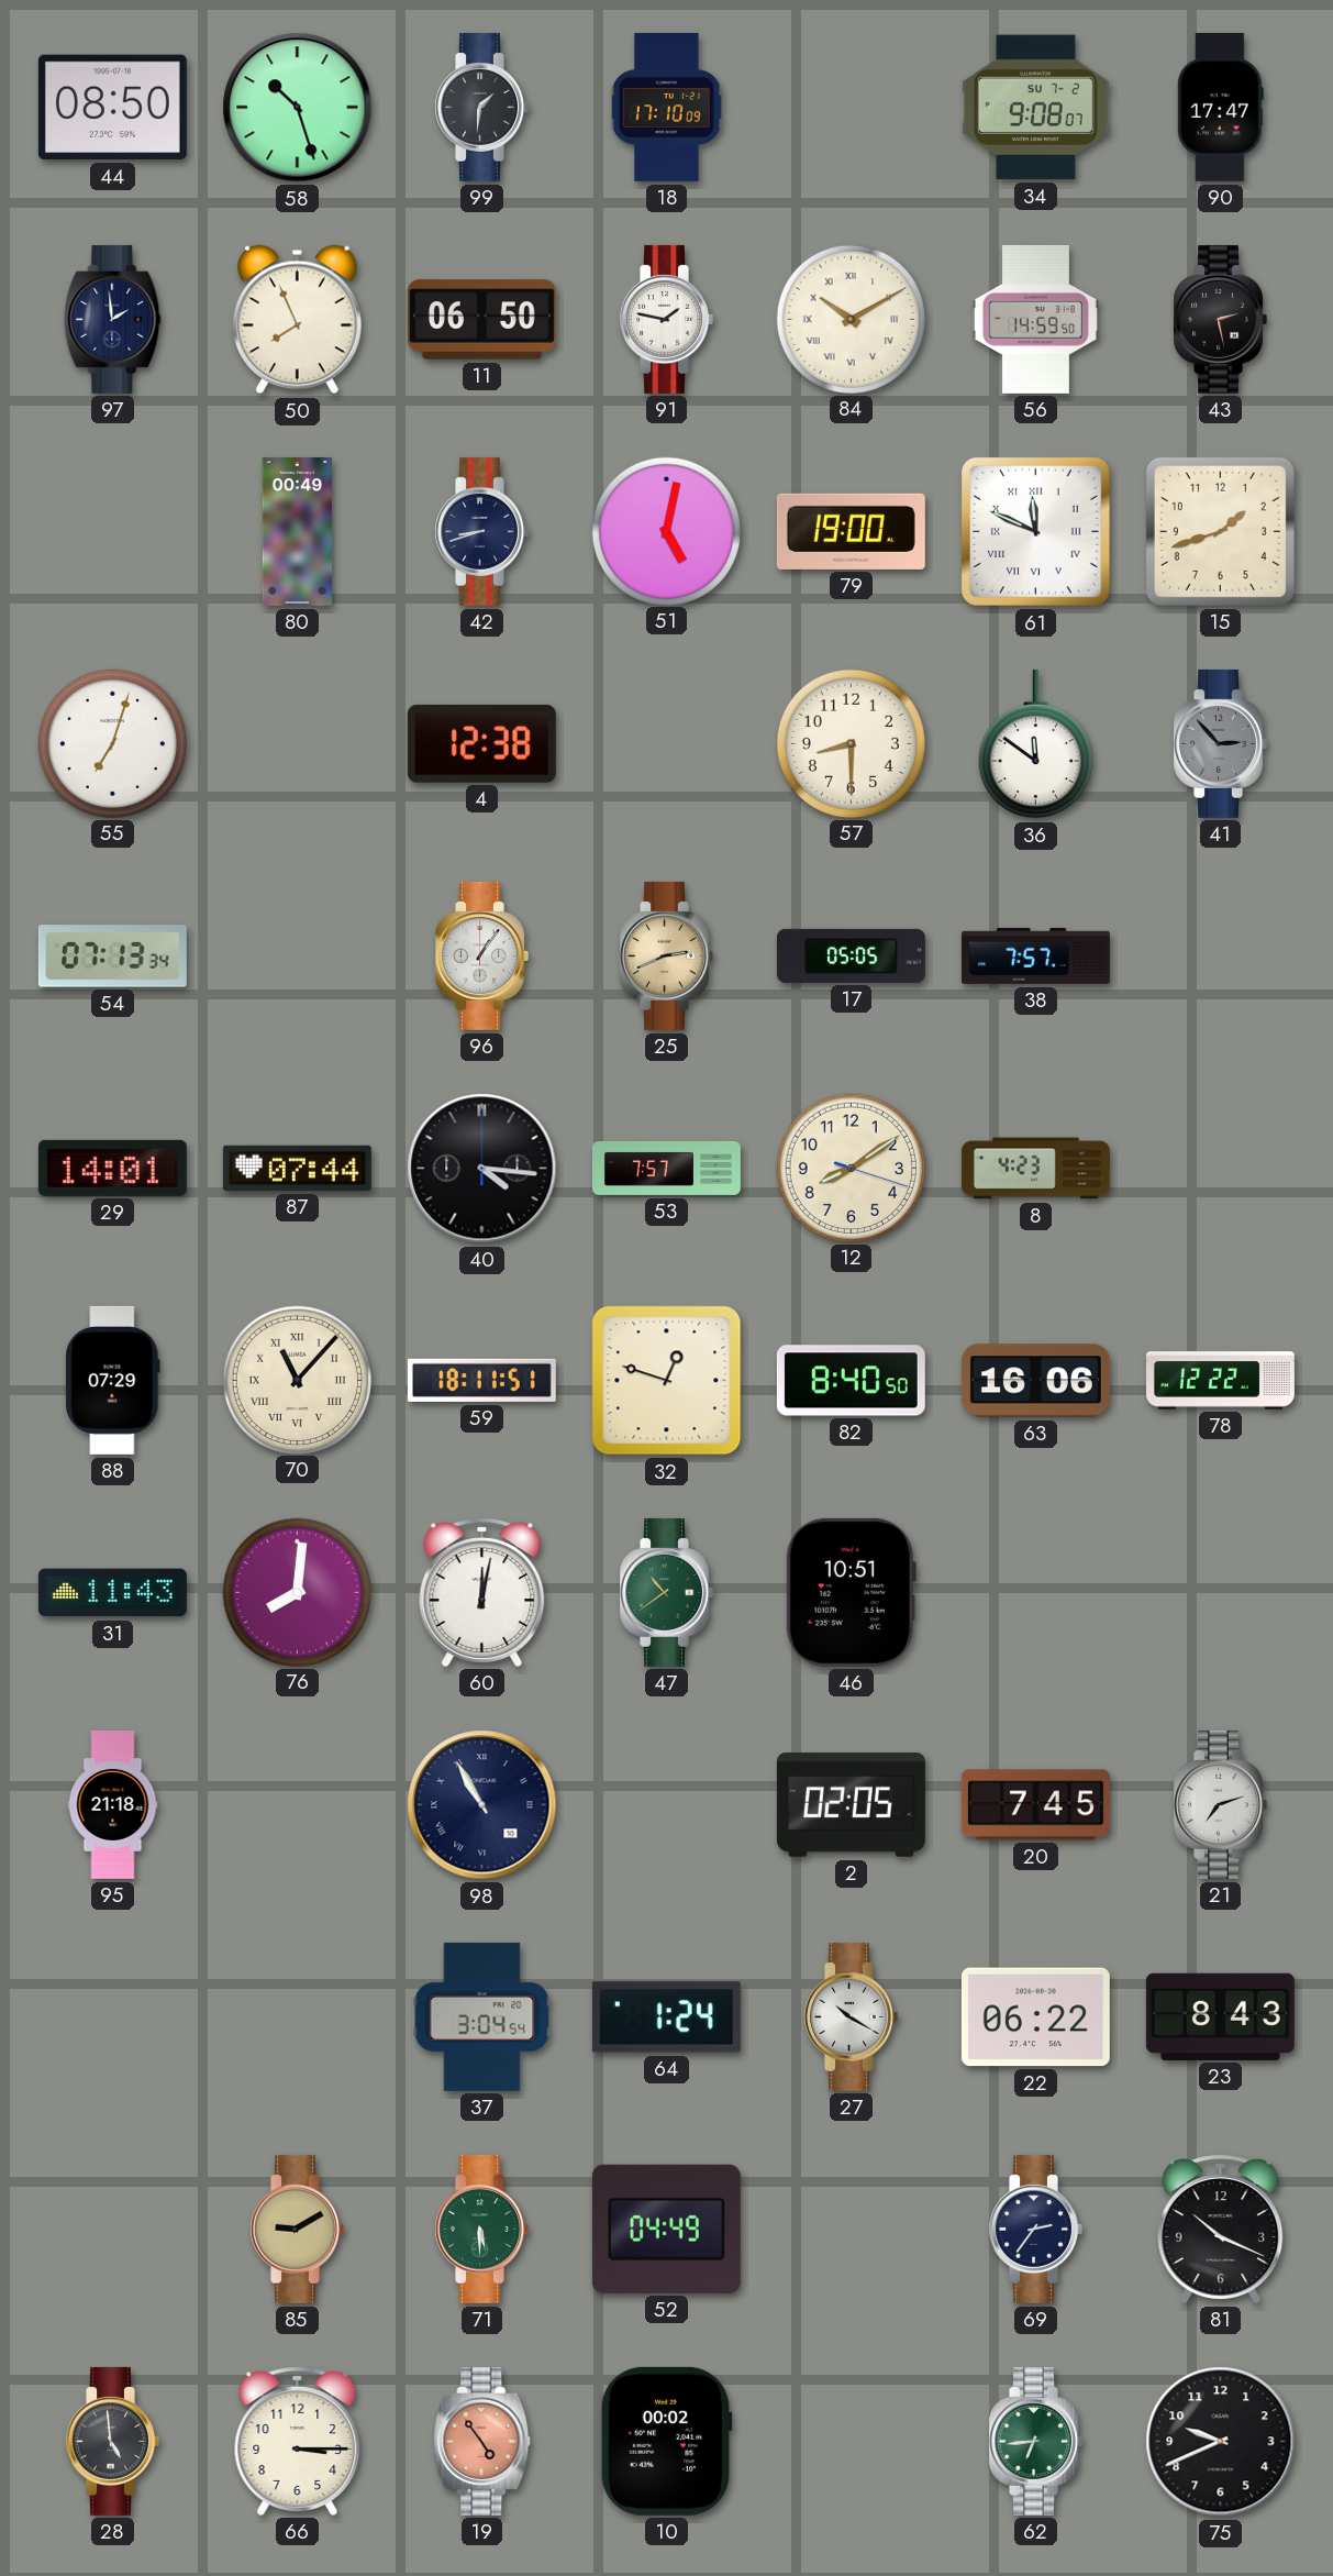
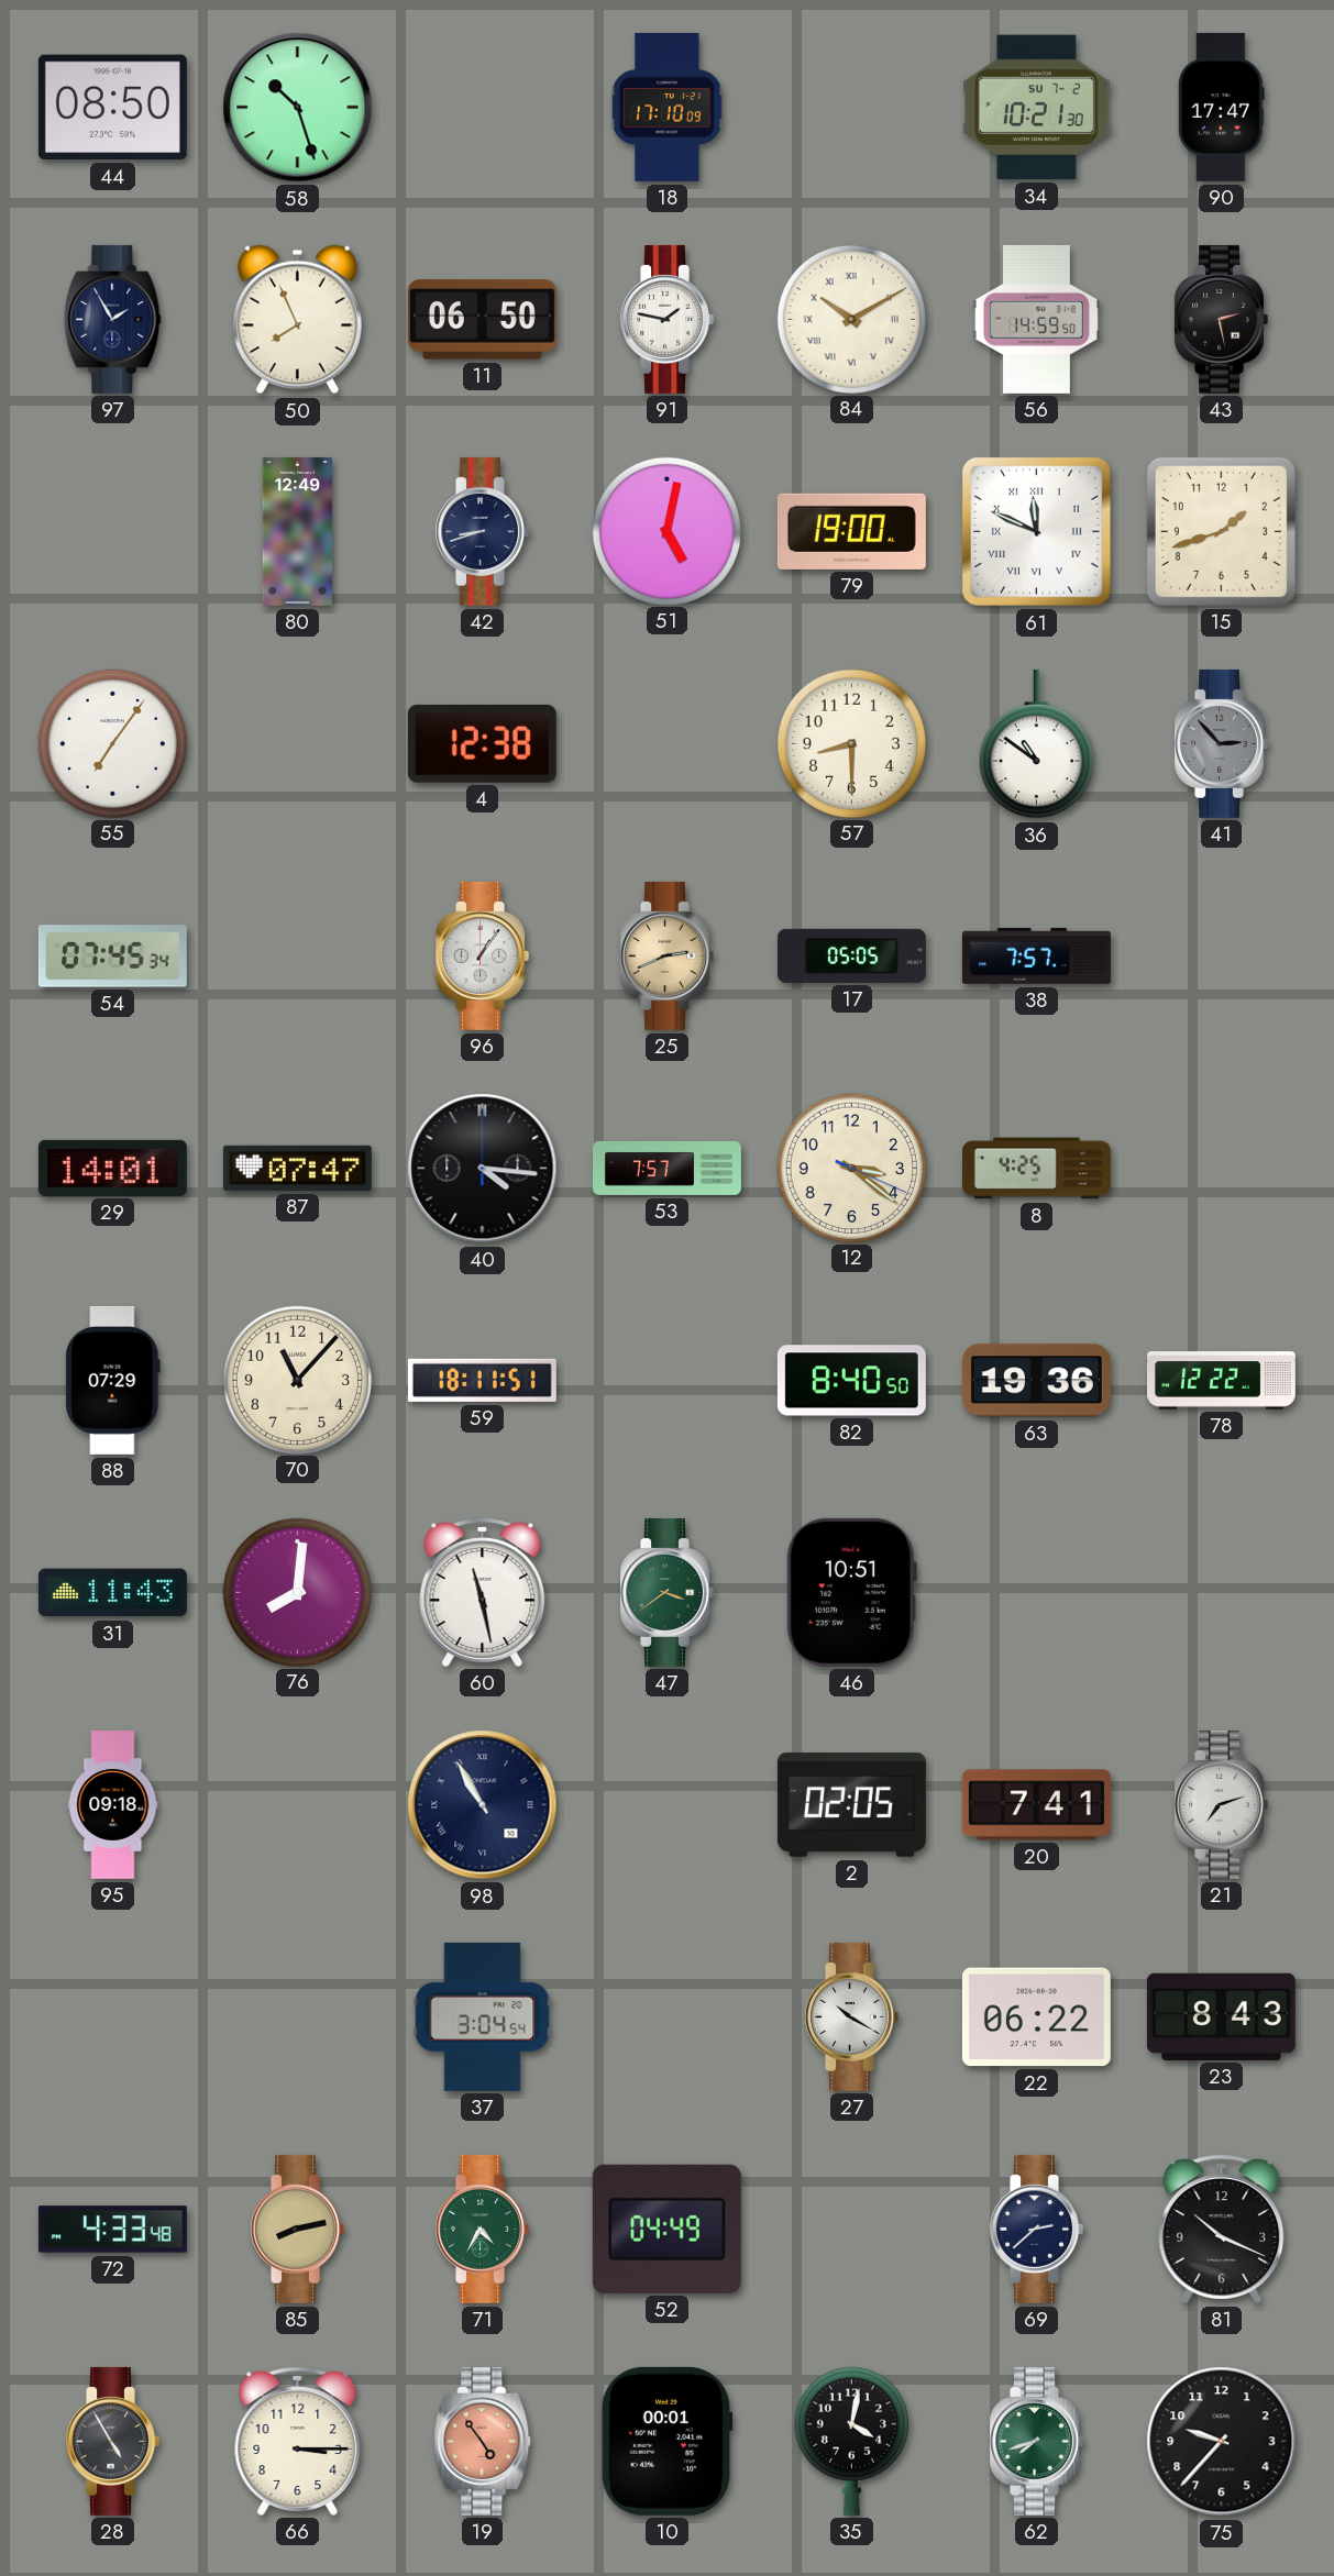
99: 1:31 -> none (481, 107)
34: 9:08 -> 10:21 (1036, 108)
97: 1:59 -> 1:55 (113, 319)
80: 00:49 -> 12:49 (297, 531)
55: 7:03 -> 7:06 (112, 743)
36: 11:51 -> 10:51 (1036, 744)
54: 07:13 -> 07:45 (112, 957)
87: 07:44 -> 07:47 (297, 1168)
12: 8:09 -> 3:21 (851, 1168)
8: 4:23 -> 4:25 (1036, 1169)
70 numerals: Roman -> Arabic (297, 1380)
32: 12:48 -> none (667, 1381)
63: 16:06 -> 19:36 (1036, 1381)
60: 12:02 -> 11:28 (483, 1592)
47: 10:39 -> 3:39 (666, 1592)
95: 21:18 -> 09:18 (113, 1804)
20: 7:45 -> 7:41 (1036, 1805)
64: 1:24 -> none (666, 2017)
72: none -> 4:33 (112, 2230)
85: 9:10 -> 8:13 (297, 2229)
71: 5:30 -> 4:35 (482, 2229)
69: 2:36 -> 2:38 (1036, 2229)
28: 4:59 -> 4:55 (112, 2441)
10: 00:02 -> 00:01 (666, 2441)
35: none -> 4:02 (851, 2441)
62: 6:44 -> 7:42 (1036, 2441)
75: 9:41 -> 9:37 (1222, 2442)
